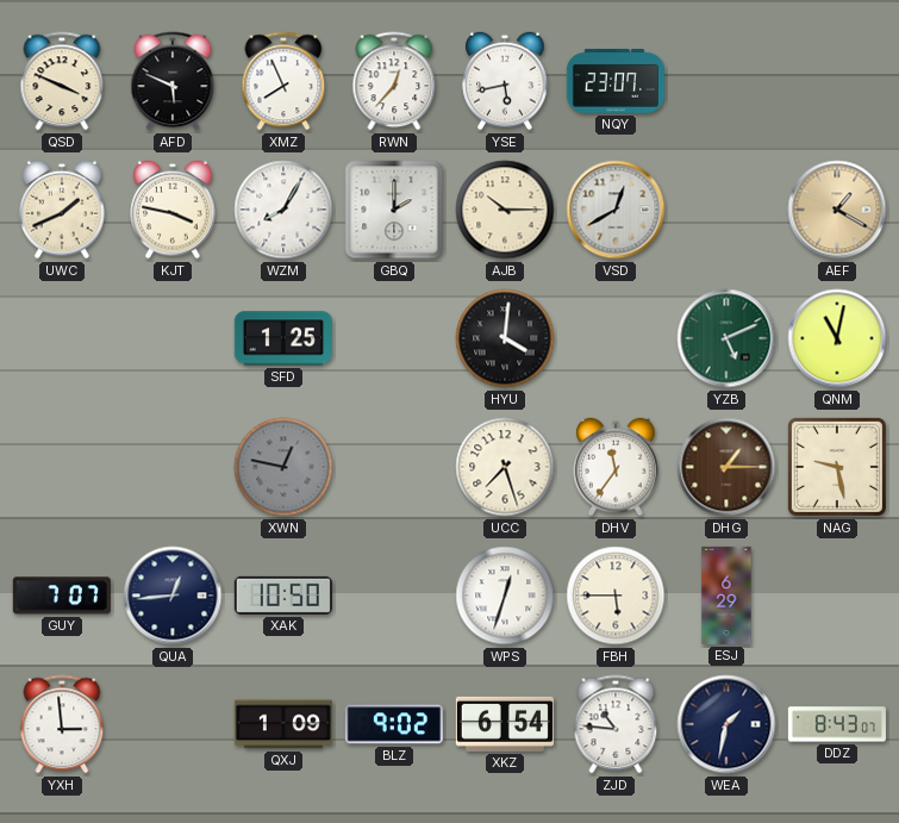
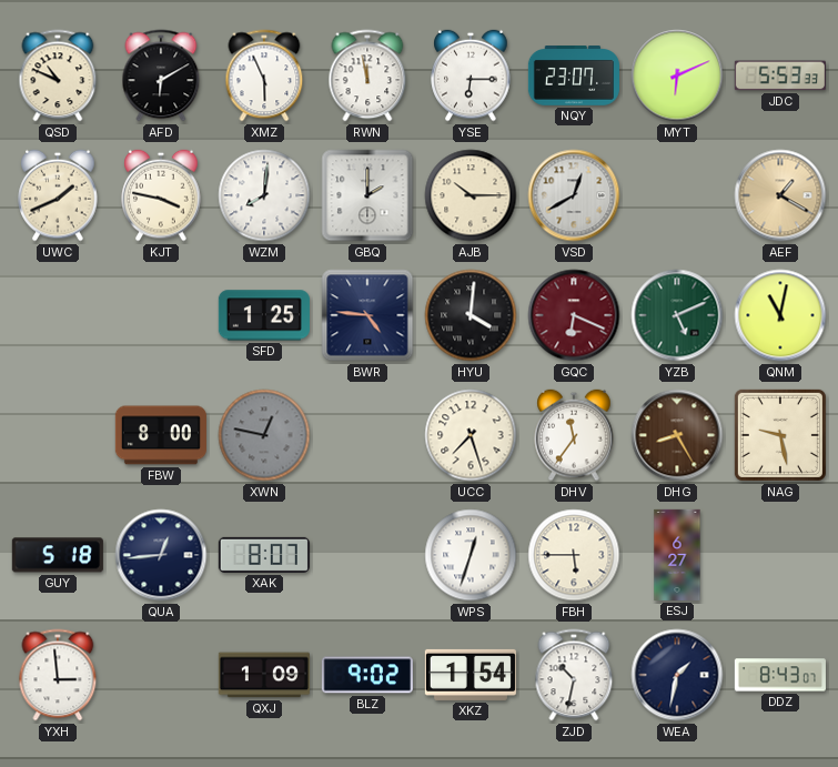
QSD: 3:49 -> 10:49 (58, 75)
AFD: 5:49 -> 6:10 (161, 75)
XMZ: 7:56 -> 5:56 (264, 75)
RWN: 12:37 -> 11:58 (367, 75)
YSE: 5:43 -> 6:15 (471, 75)
MYT: none -> 6:11 (677, 75)
JDC: none -> 5:53 (780, 75)
WZM: 8:05 -> 8:01 (264, 195)
BWR: none -> 4:46 (367, 315)
GQC: none -> 6:19 (574, 315)
FBW: none -> 8:00 (161, 435)
DHG: 1:15 -> 8:25 (677, 435)
GUY: 7:07 -> 5:18 (58, 555)
XAK: 10:50 -> 8:07 (264, 555)
ESJ: 6:29 -> 6:27 (677, 555)
XKZ: 6:54 -> 1:54 (471, 675)
ZJD: 10:46 -> 10:32 (574, 675)
